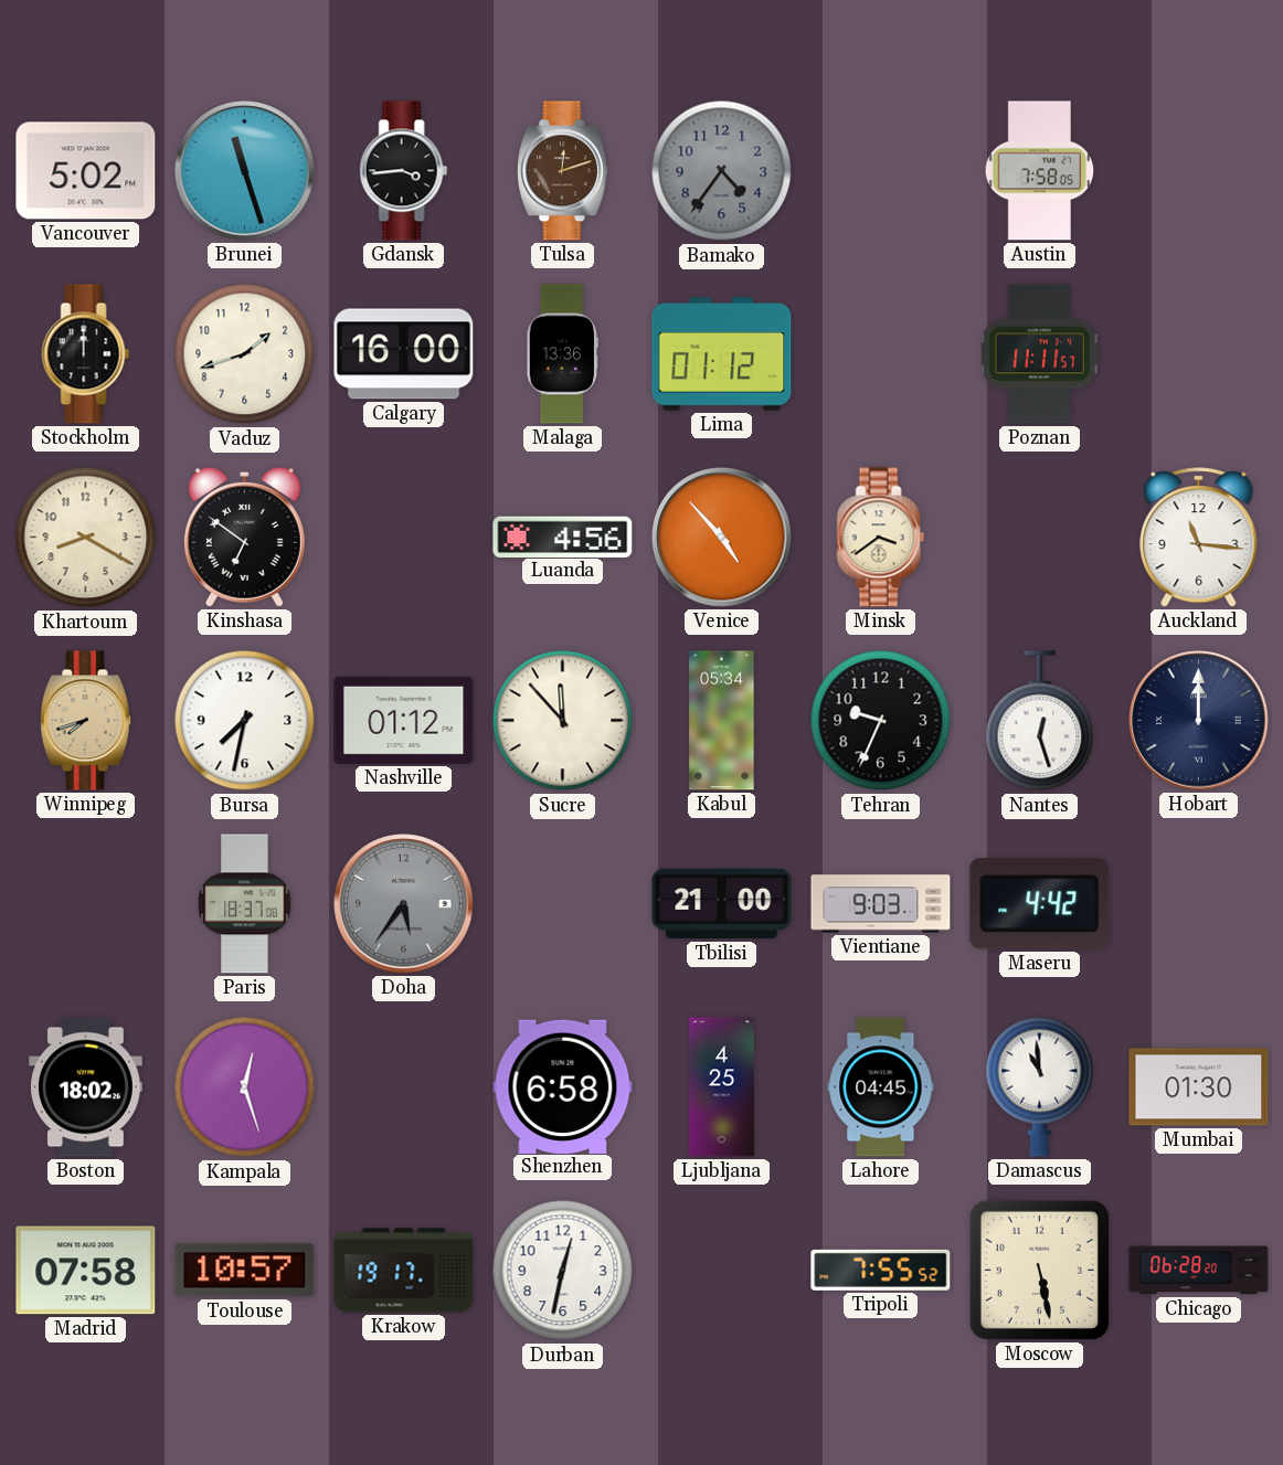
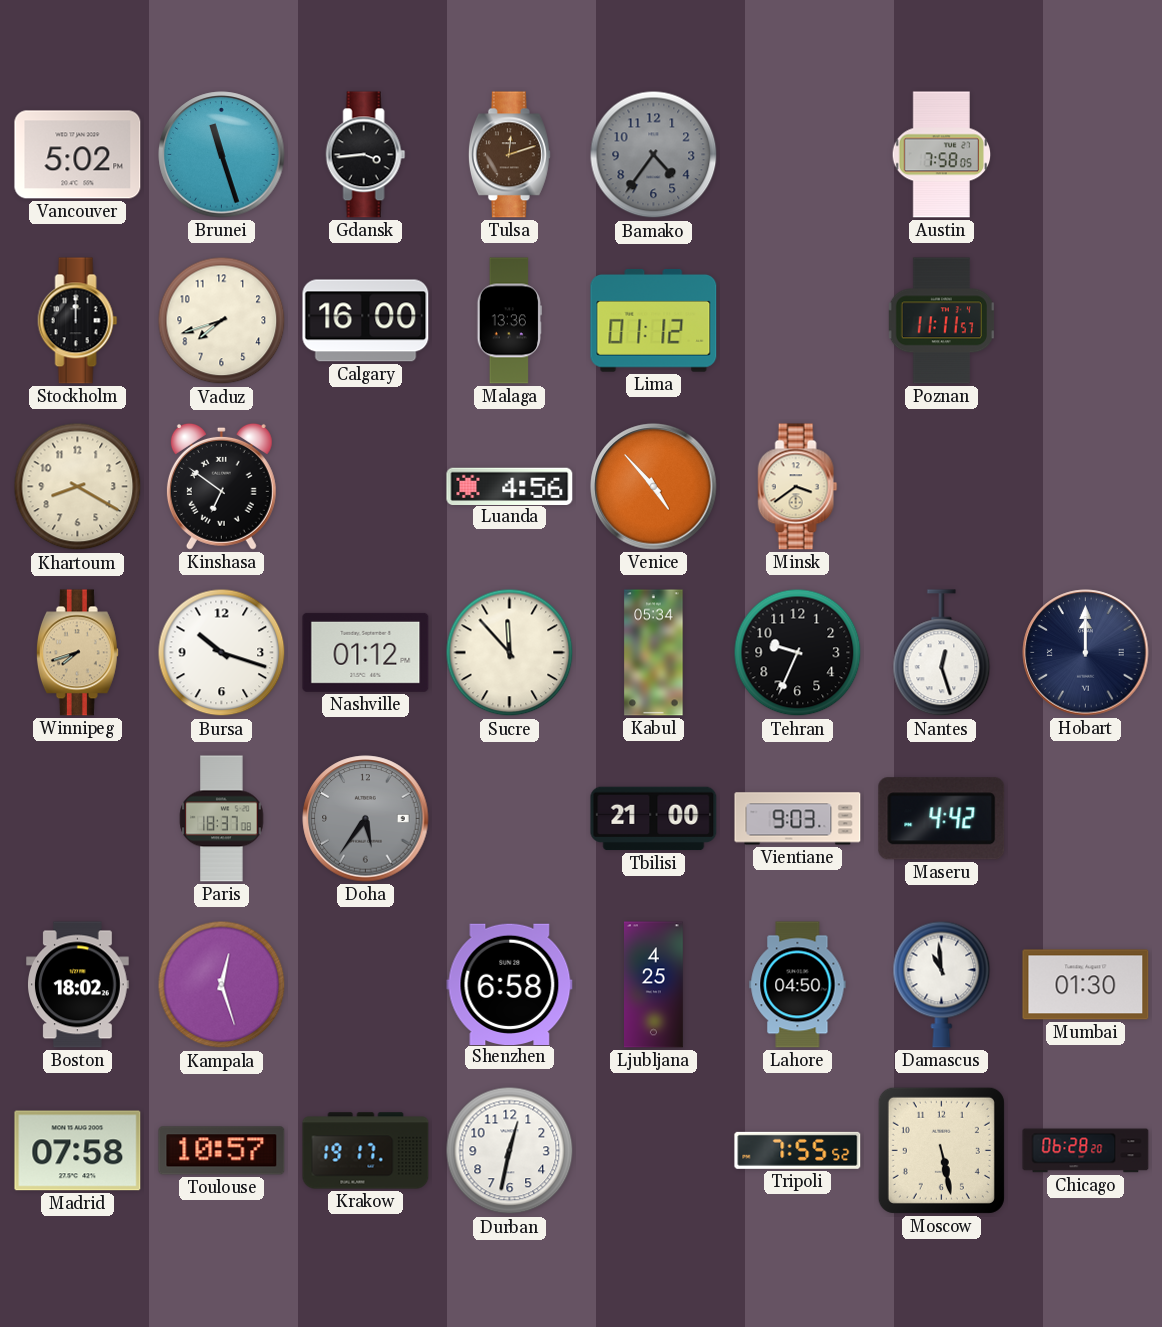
Vaduz: 1:42 -> 7:42 (222, 321)
Auckland: 11:16 -> none (1199, 538)
Bursa: 7:32 -> 10:18 (222, 653)
Lahore: 04:45 -> 04:50 (798, 985)
